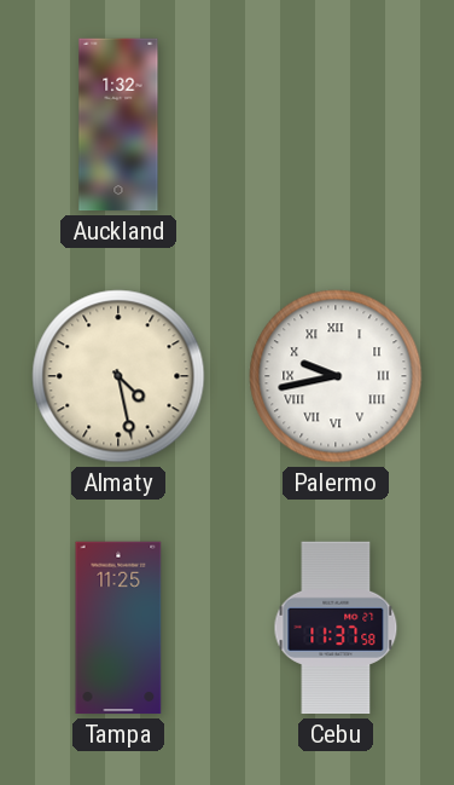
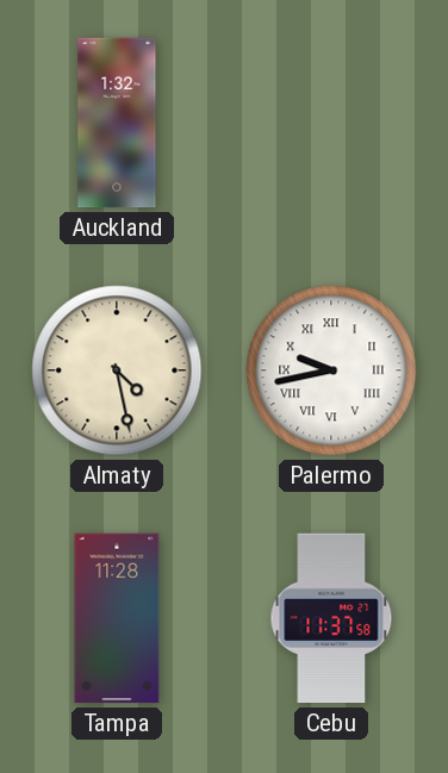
Tampa: 11:25 -> 11:28 (117, 618)
